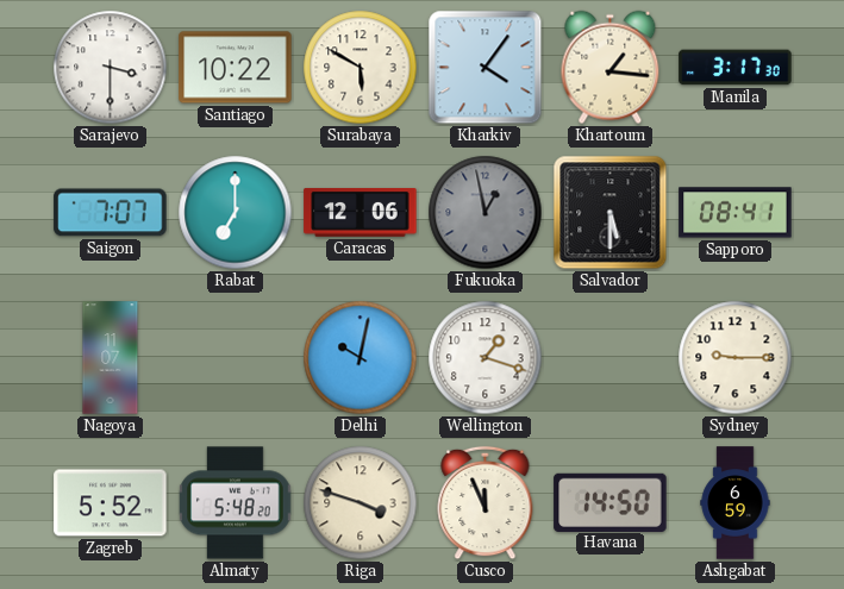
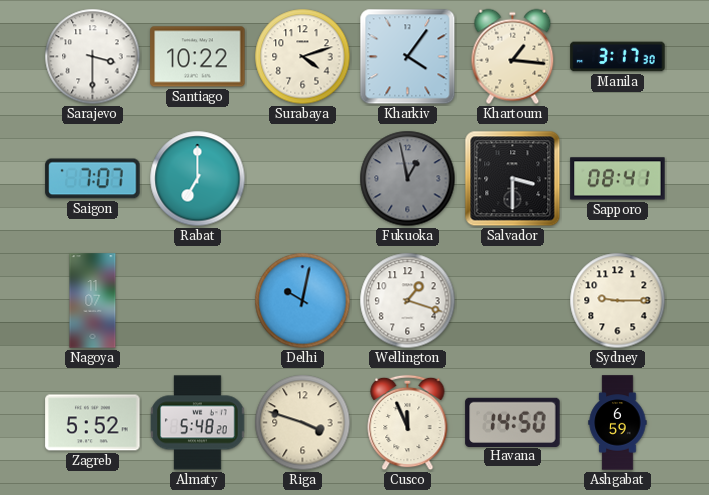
Surabaya: 5:50 -> 4:12 (303, 57)
Caracas: 12:06 -> none (361, 213)
Salvador: 5:30 -> 3:30 (513, 179)
